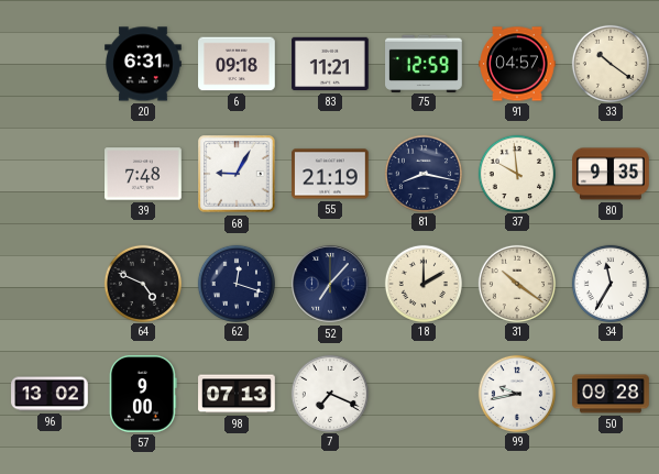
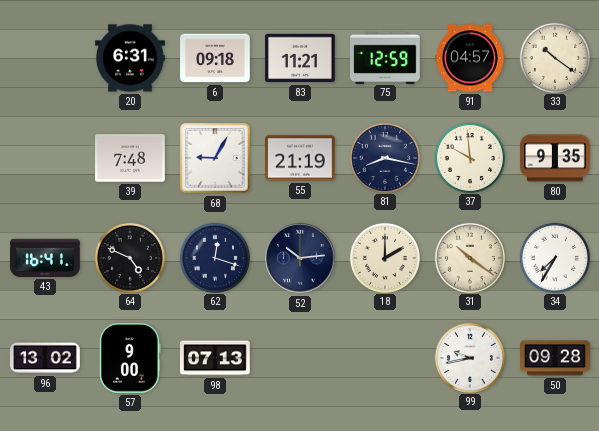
43: none -> 16:41 (45, 258)
52: 7:07 -> 10:14 (300, 258)
34: 11:35 -> 7:35 (554, 257)
7: 7:19 -> none (329, 393)
